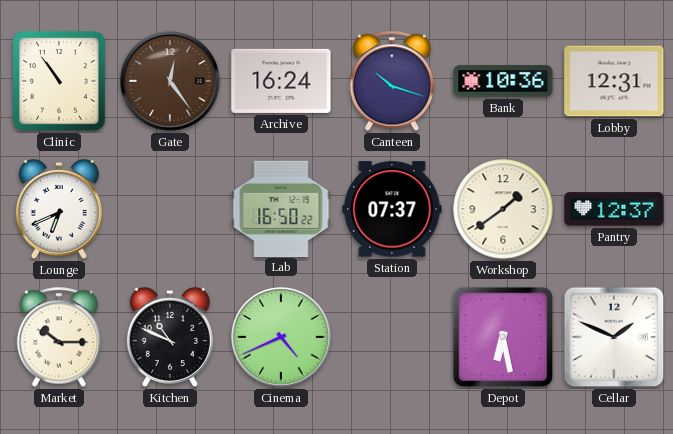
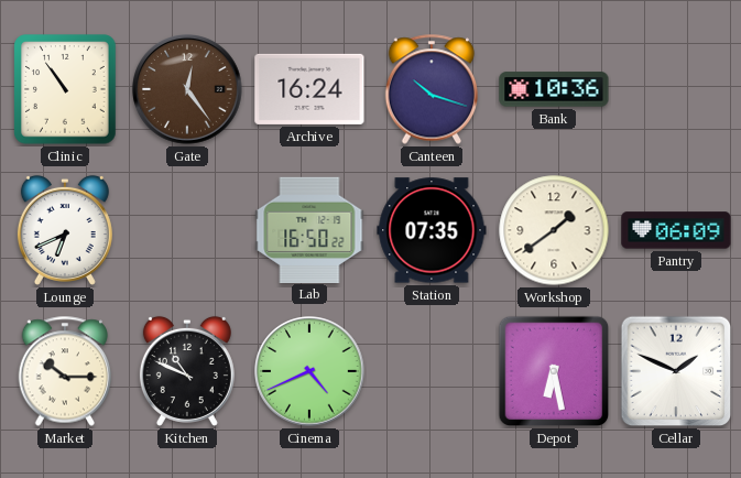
Lobby: 12:31 -> none (614, 81)
Station: 07:37 -> 07:35 (432, 230)
Pantry: 12:37 -> 06:09 (676, 230)
